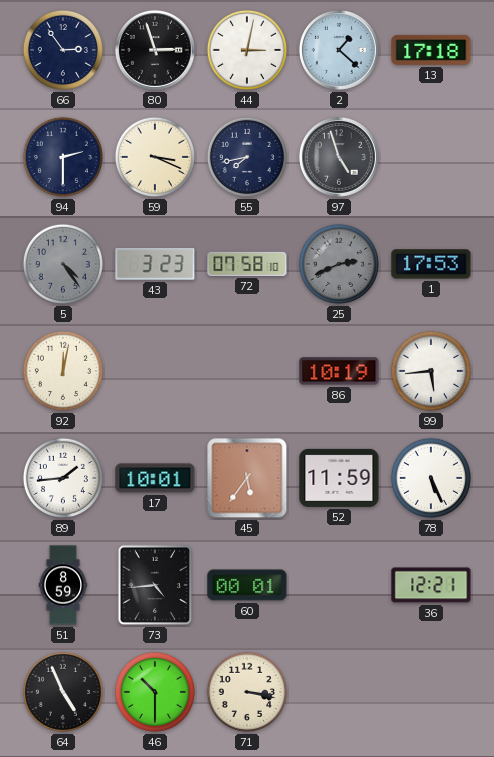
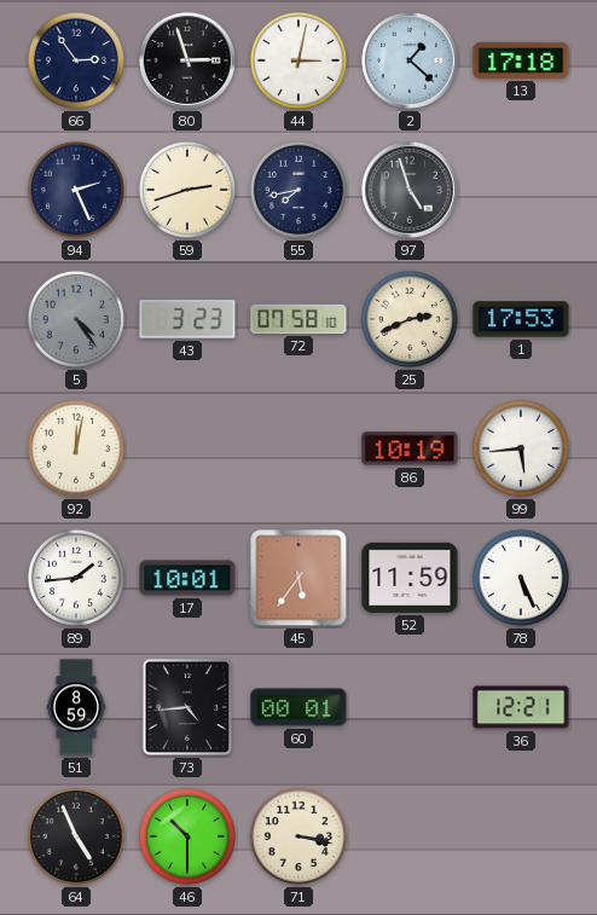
94: 2:30 -> 2:26 (76, 190)
59: 3:19 -> 2:42 (187, 190)
25 dial: grey -> cream (410, 319)
